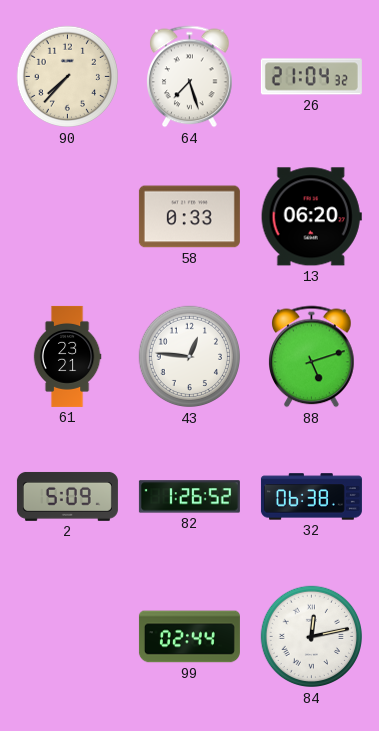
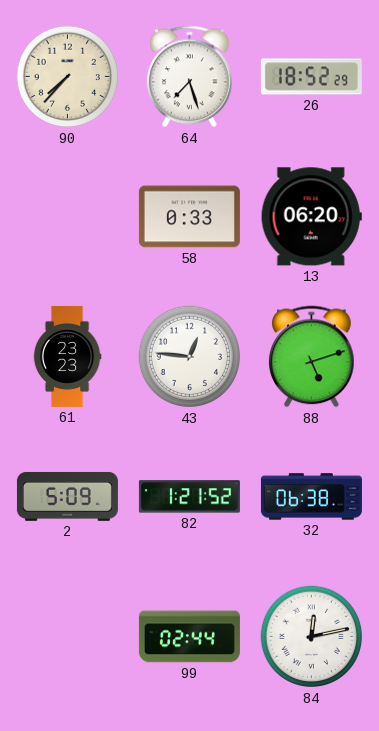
26: 21:04 -> 18:52 (311, 77)
61: 23:21 -> 23:23 (67, 356)
82: 1:26 -> 1:21 (189, 497)
